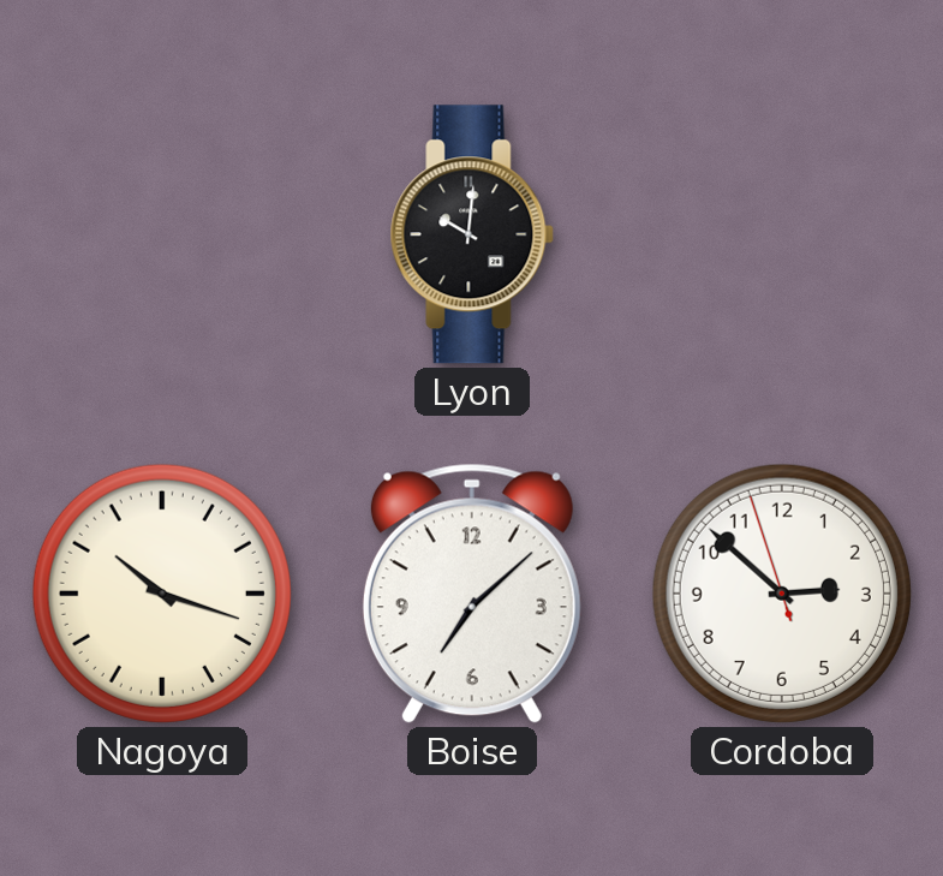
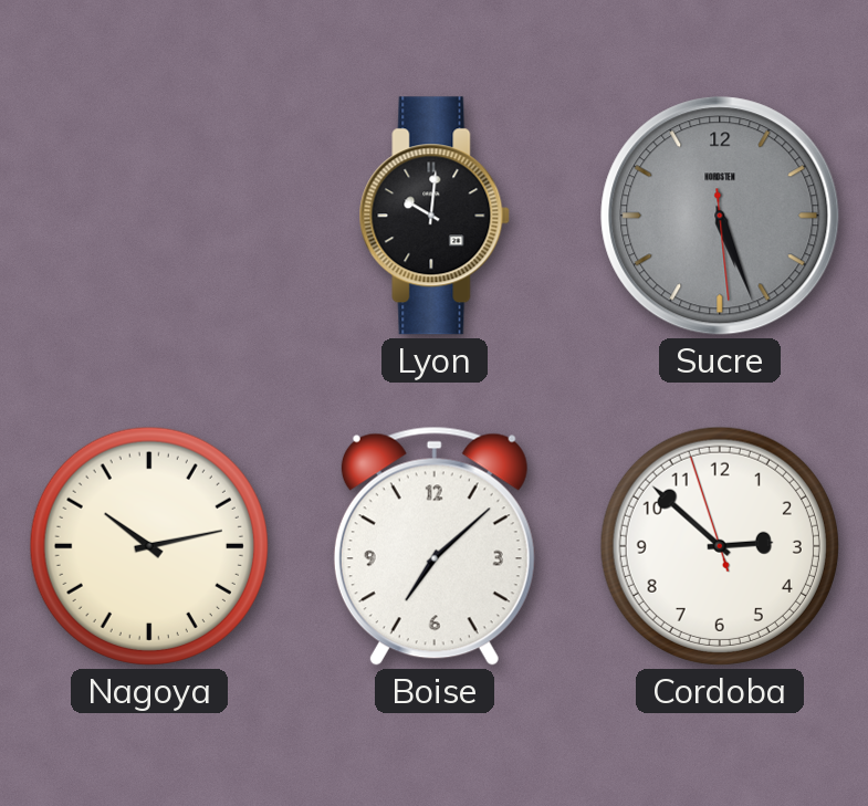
Sucre: none -> 5:26 (720, 216)
Nagoya: 10:18 -> 10:13 (149, 546)
